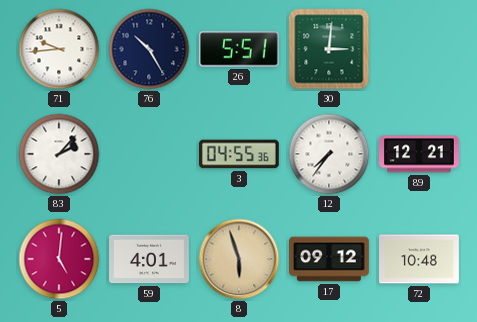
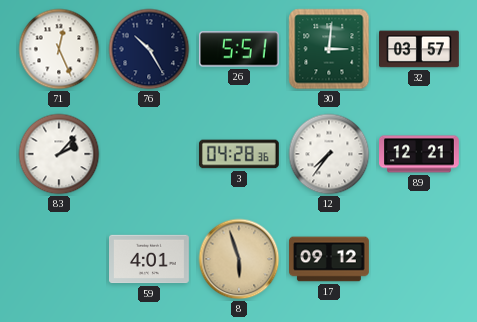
71: 9:44 -> 12:26 (59, 49)
32: none -> 03:57 (420, 49)
3: 04:55 -> 04:28 (239, 154)
5: 5:01 -> none (59, 259)
72: 10:48 -> none (420, 259)
